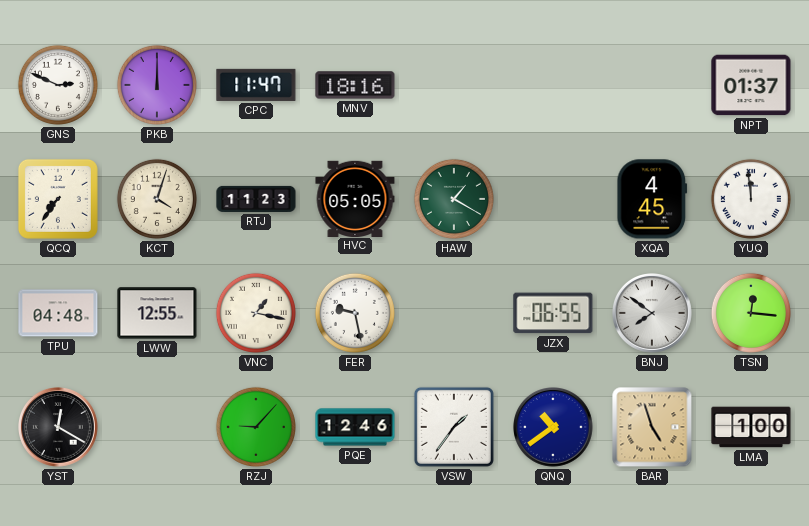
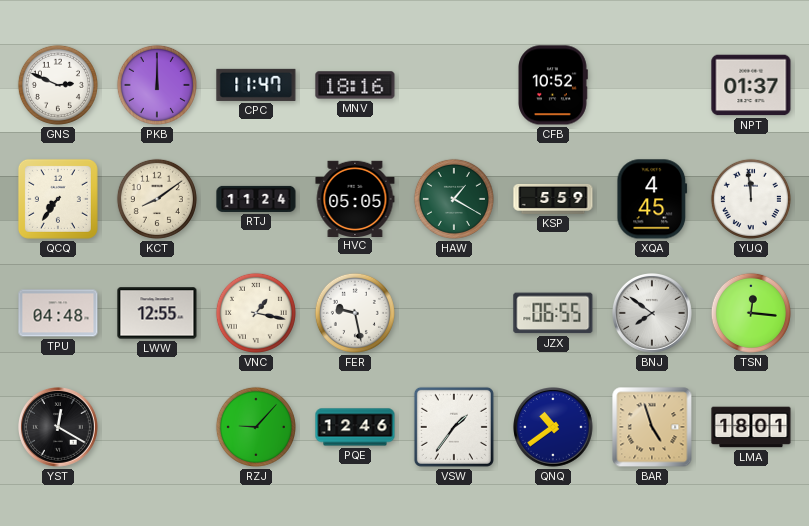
CFB: none -> 10:52 (553, 85)
KCT: 4:03 -> 8:09 (157, 199)
RTJ: 11:23 -> 11:24 (256, 199)
KSP: none -> 5:59 (553, 200)
LMA: 1:00 -> 18:01 (751, 427)
